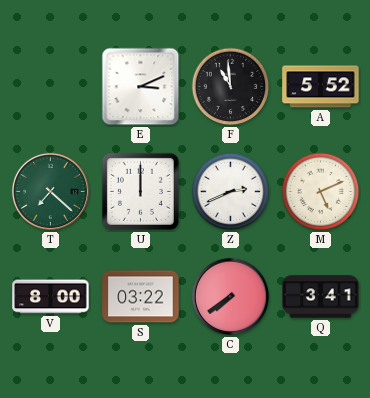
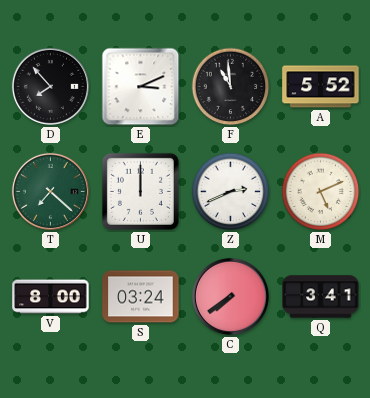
D: none -> 7:53 (50, 86)
S: 03:22 -> 03:24 (141, 297)
